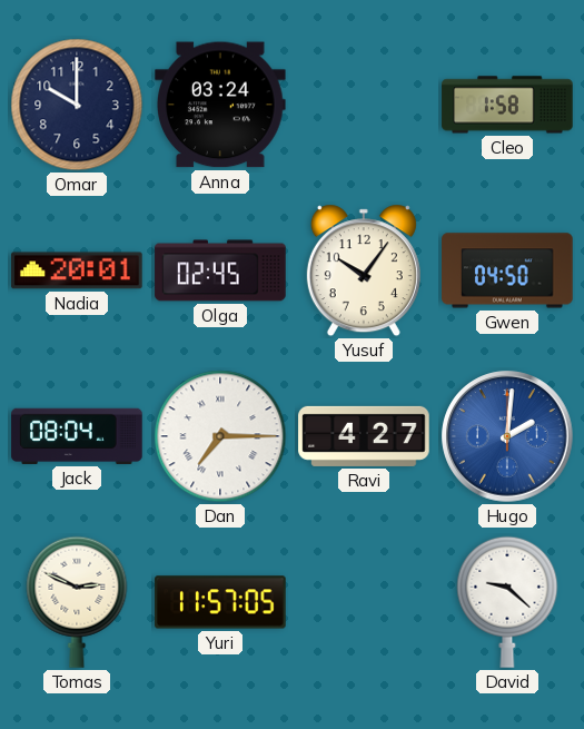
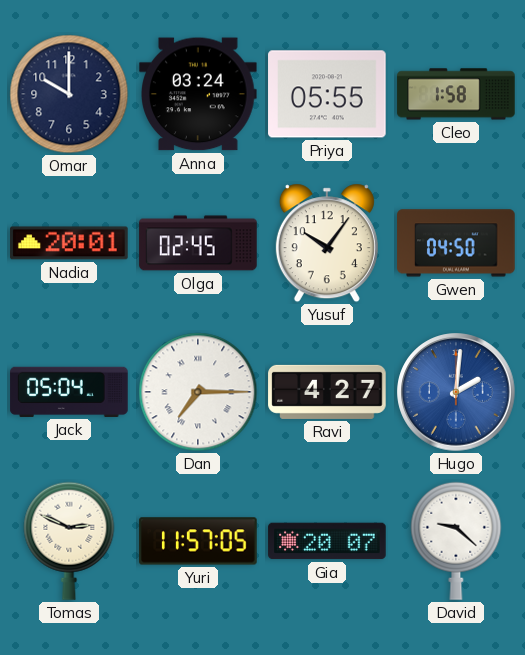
Priya: none -> 05:55 (327, 94)
Jack: 08:04 -> 05:04 (69, 392)
Gia: none -> 20:07 (327, 541)
